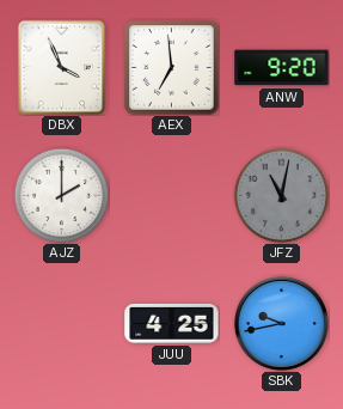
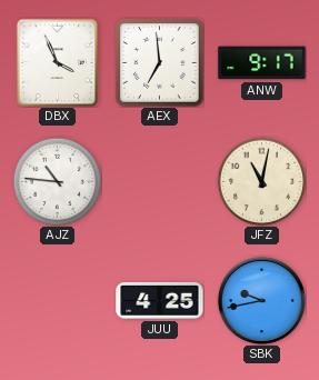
ANW: 9:20 -> 9:17 (262, 63)
AJZ: 2:00 -> 10:46 (57, 181)
JFZ dial: grey -> cream (261, 181)
